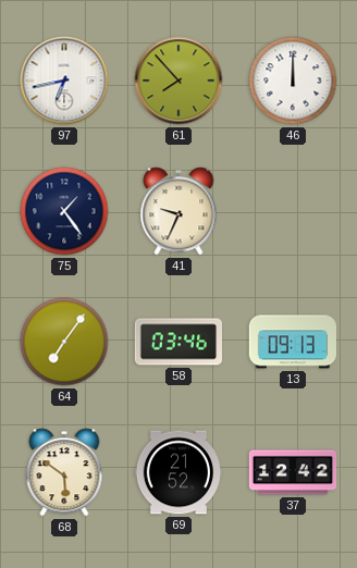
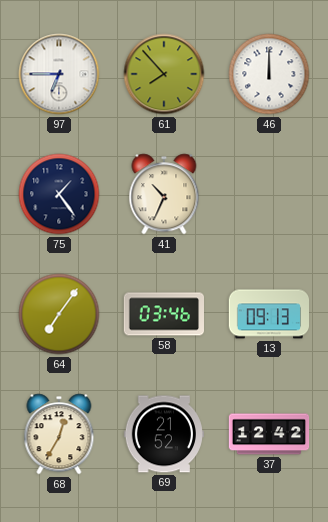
97: 6:43 -> 6:45 (59, 74)
41: 9:34 -> 10:34 (164, 194)
68: 5:51 -> 12:35 (59, 434)
